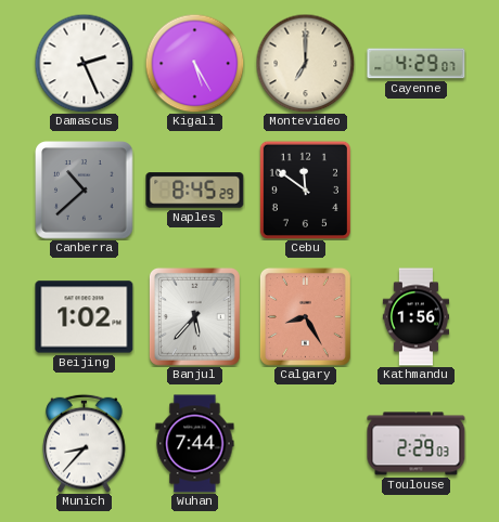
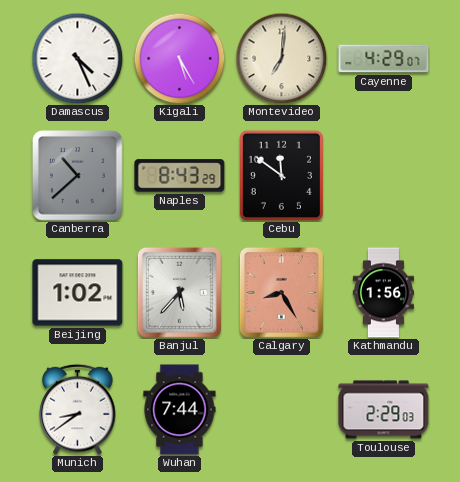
Damascus: 2:26 -> 4:26 (77, 58)
Montevideo: 7:00 -> 7:01 (281, 58)
Naples: 8:45 -> 8:43 (180, 176)
Munich: 8:37 -> 8:39 (78, 409)
